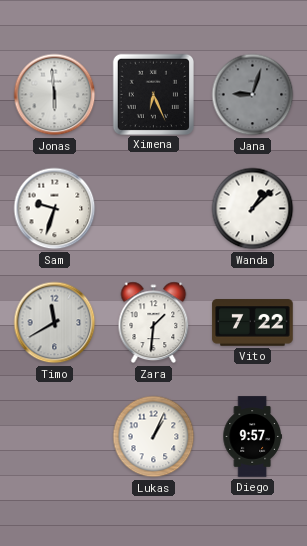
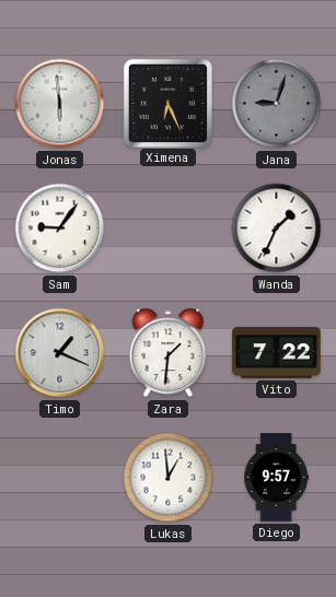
Sam: 9:33 -> 9:06 (60, 229)
Wanda: 1:08 -> 1:34 (277, 229)
Timo: 11:40 -> 1:19 (60, 353)
Lukas: 1:04 -> 12:59 (169, 478)
